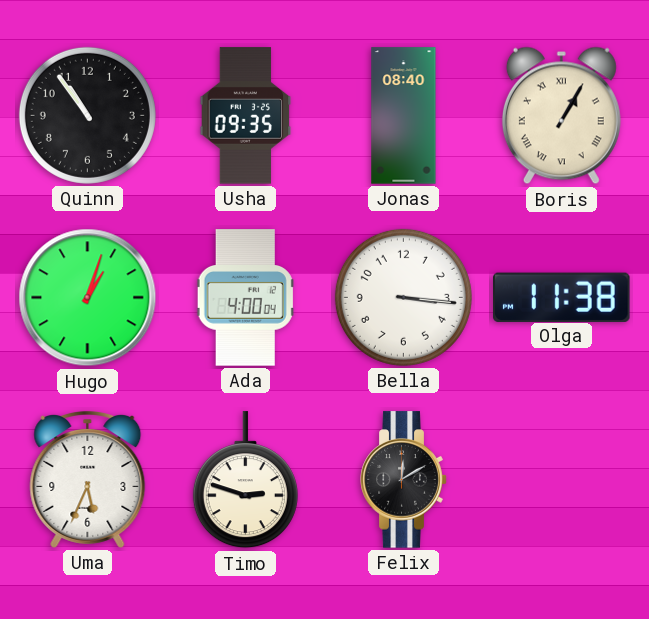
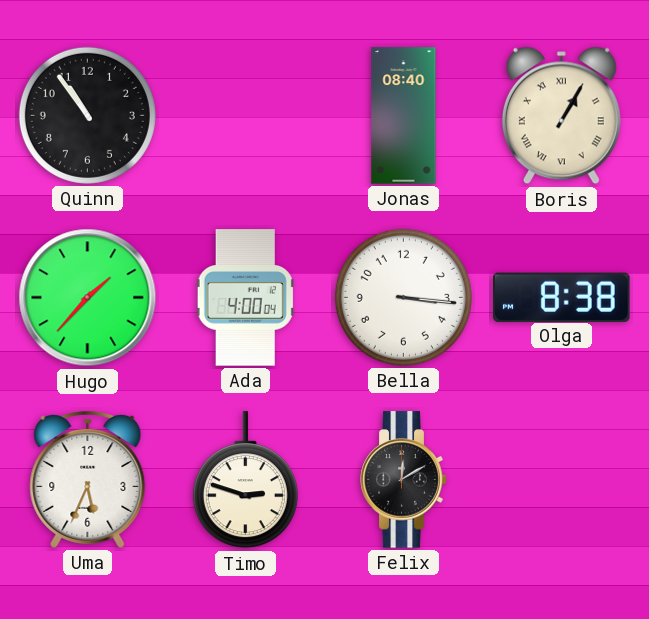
Usha: 09:35 -> none (246, 116)
Hugo: 1:03 -> 1:37 (88, 298)
Olga: 11:38 -> 8:38 (562, 297)
